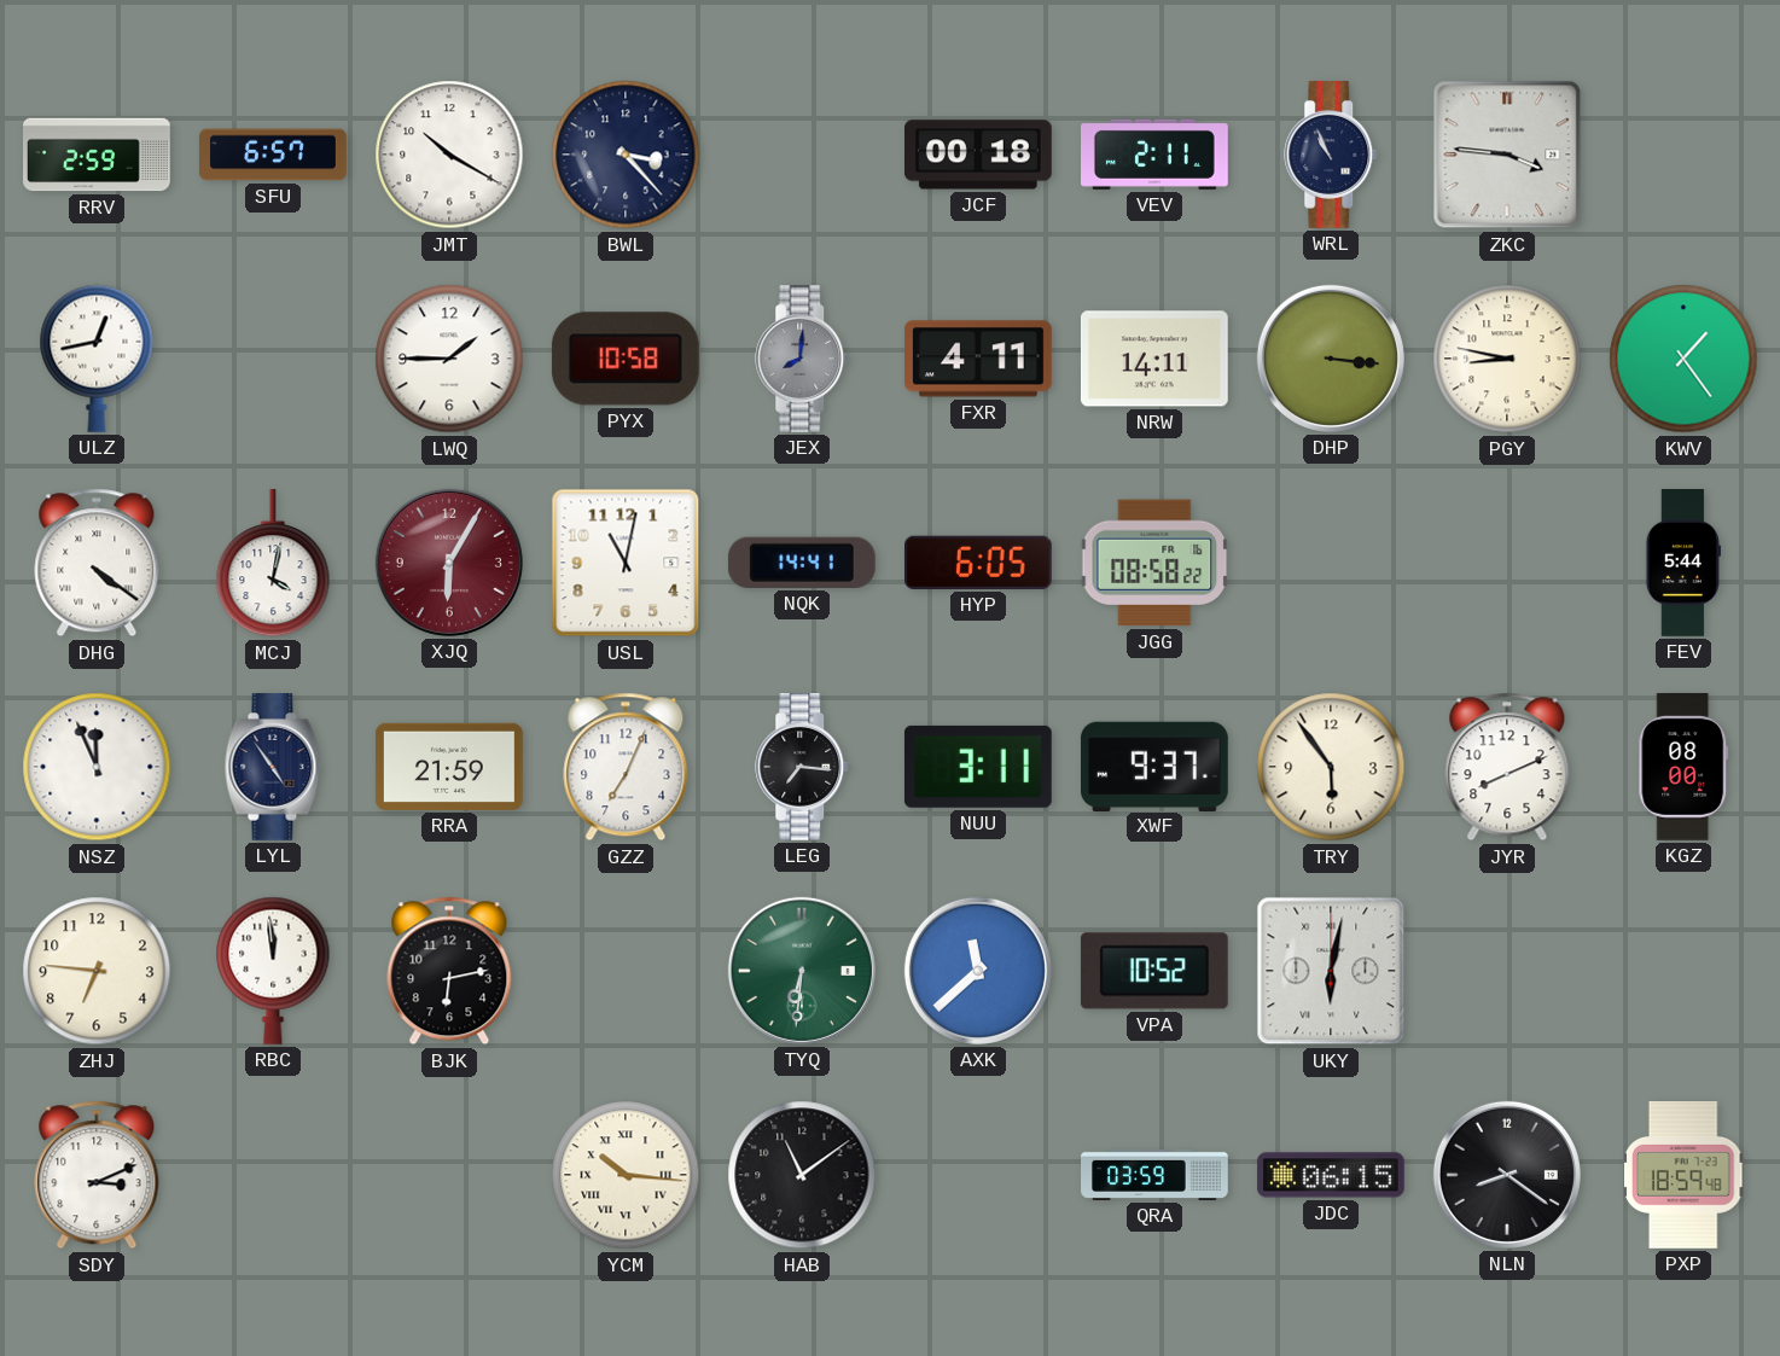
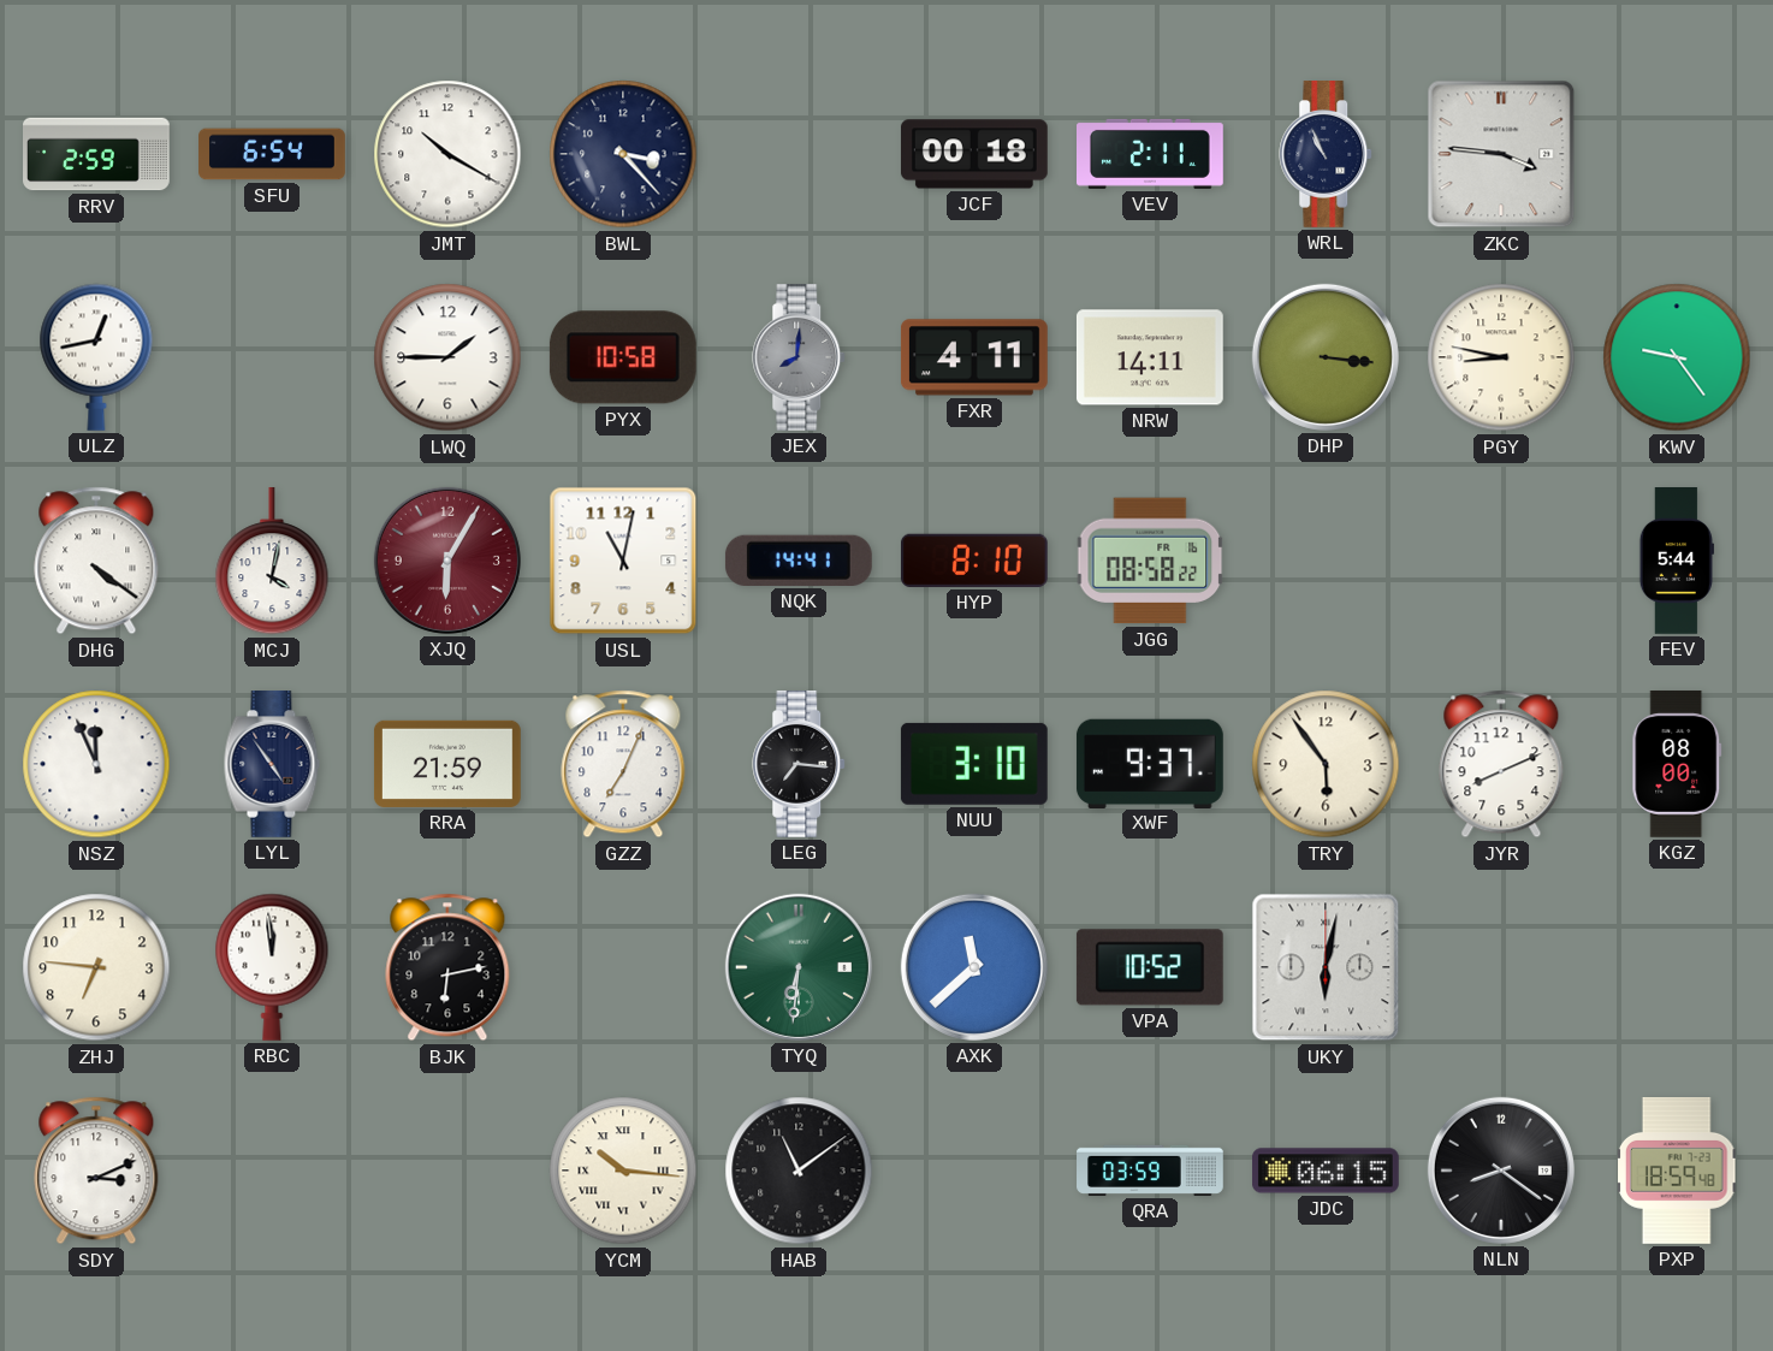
SFU: 6:57 -> 6:54 (272, 154)
KWV: 1:24 -> 9:24 (1677, 357)
HYP: 6:05 -> 8:10 (974, 561)
NUU: 3:11 -> 3:10 (974, 764)
